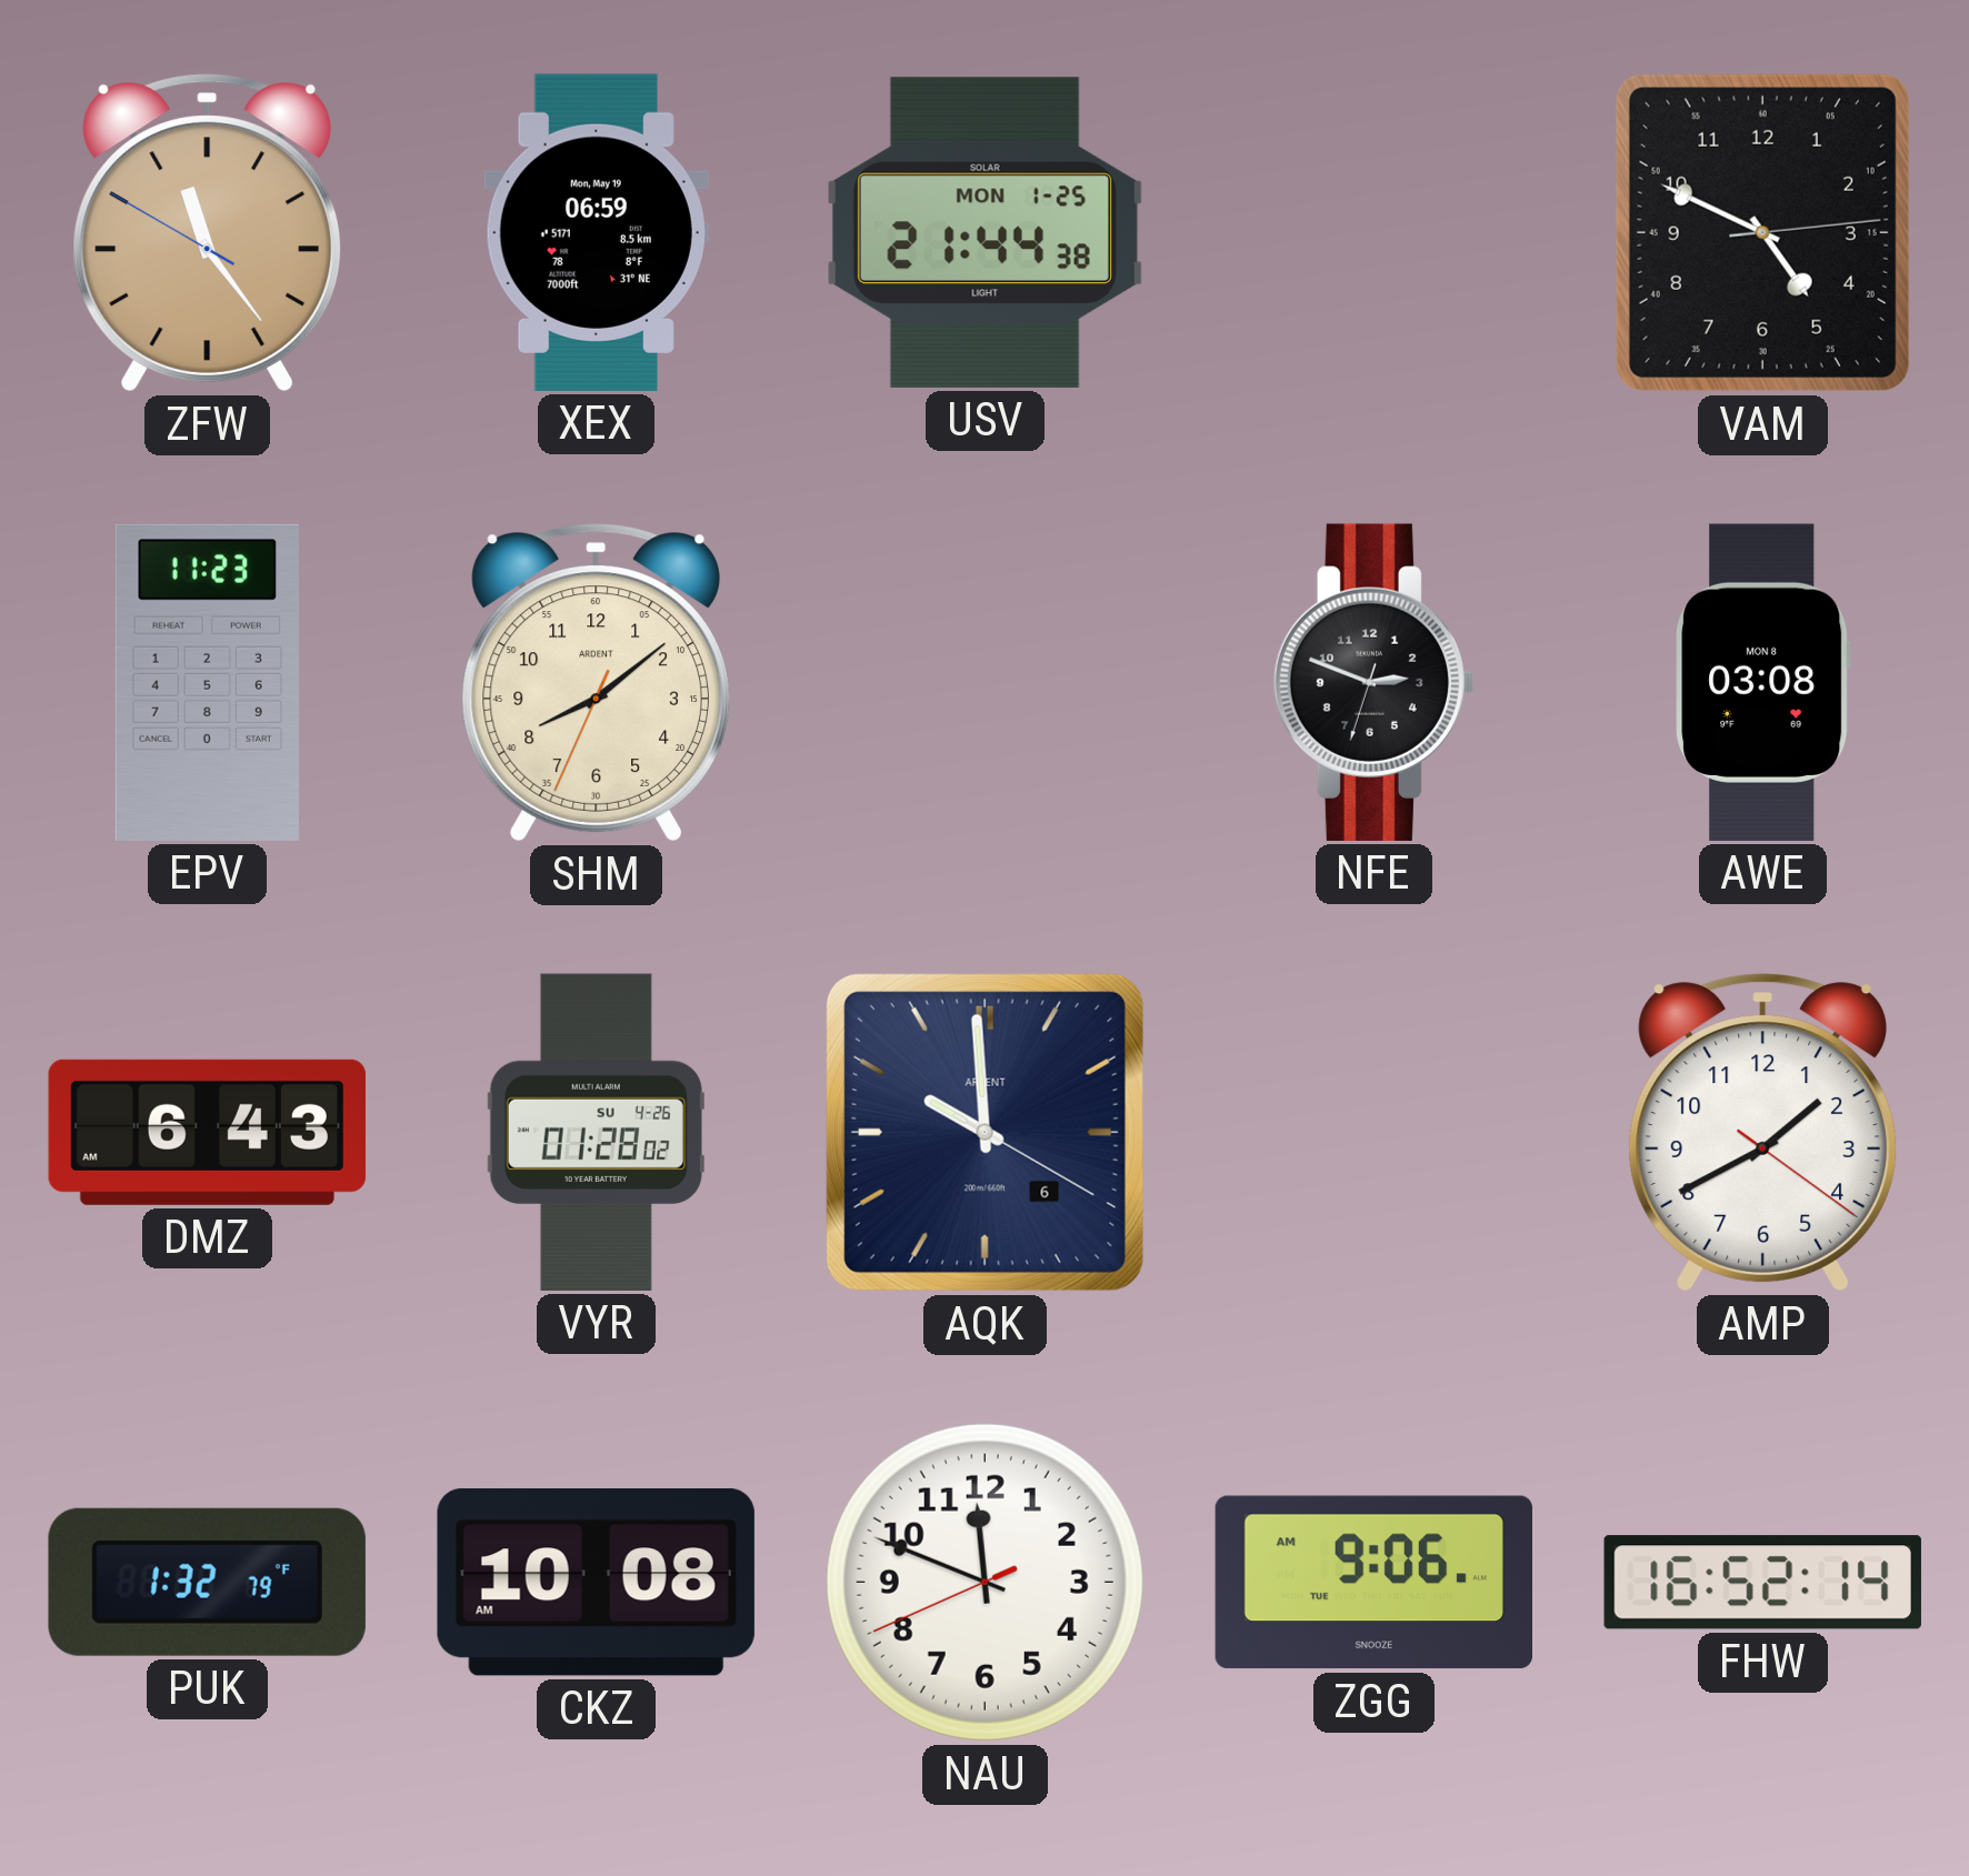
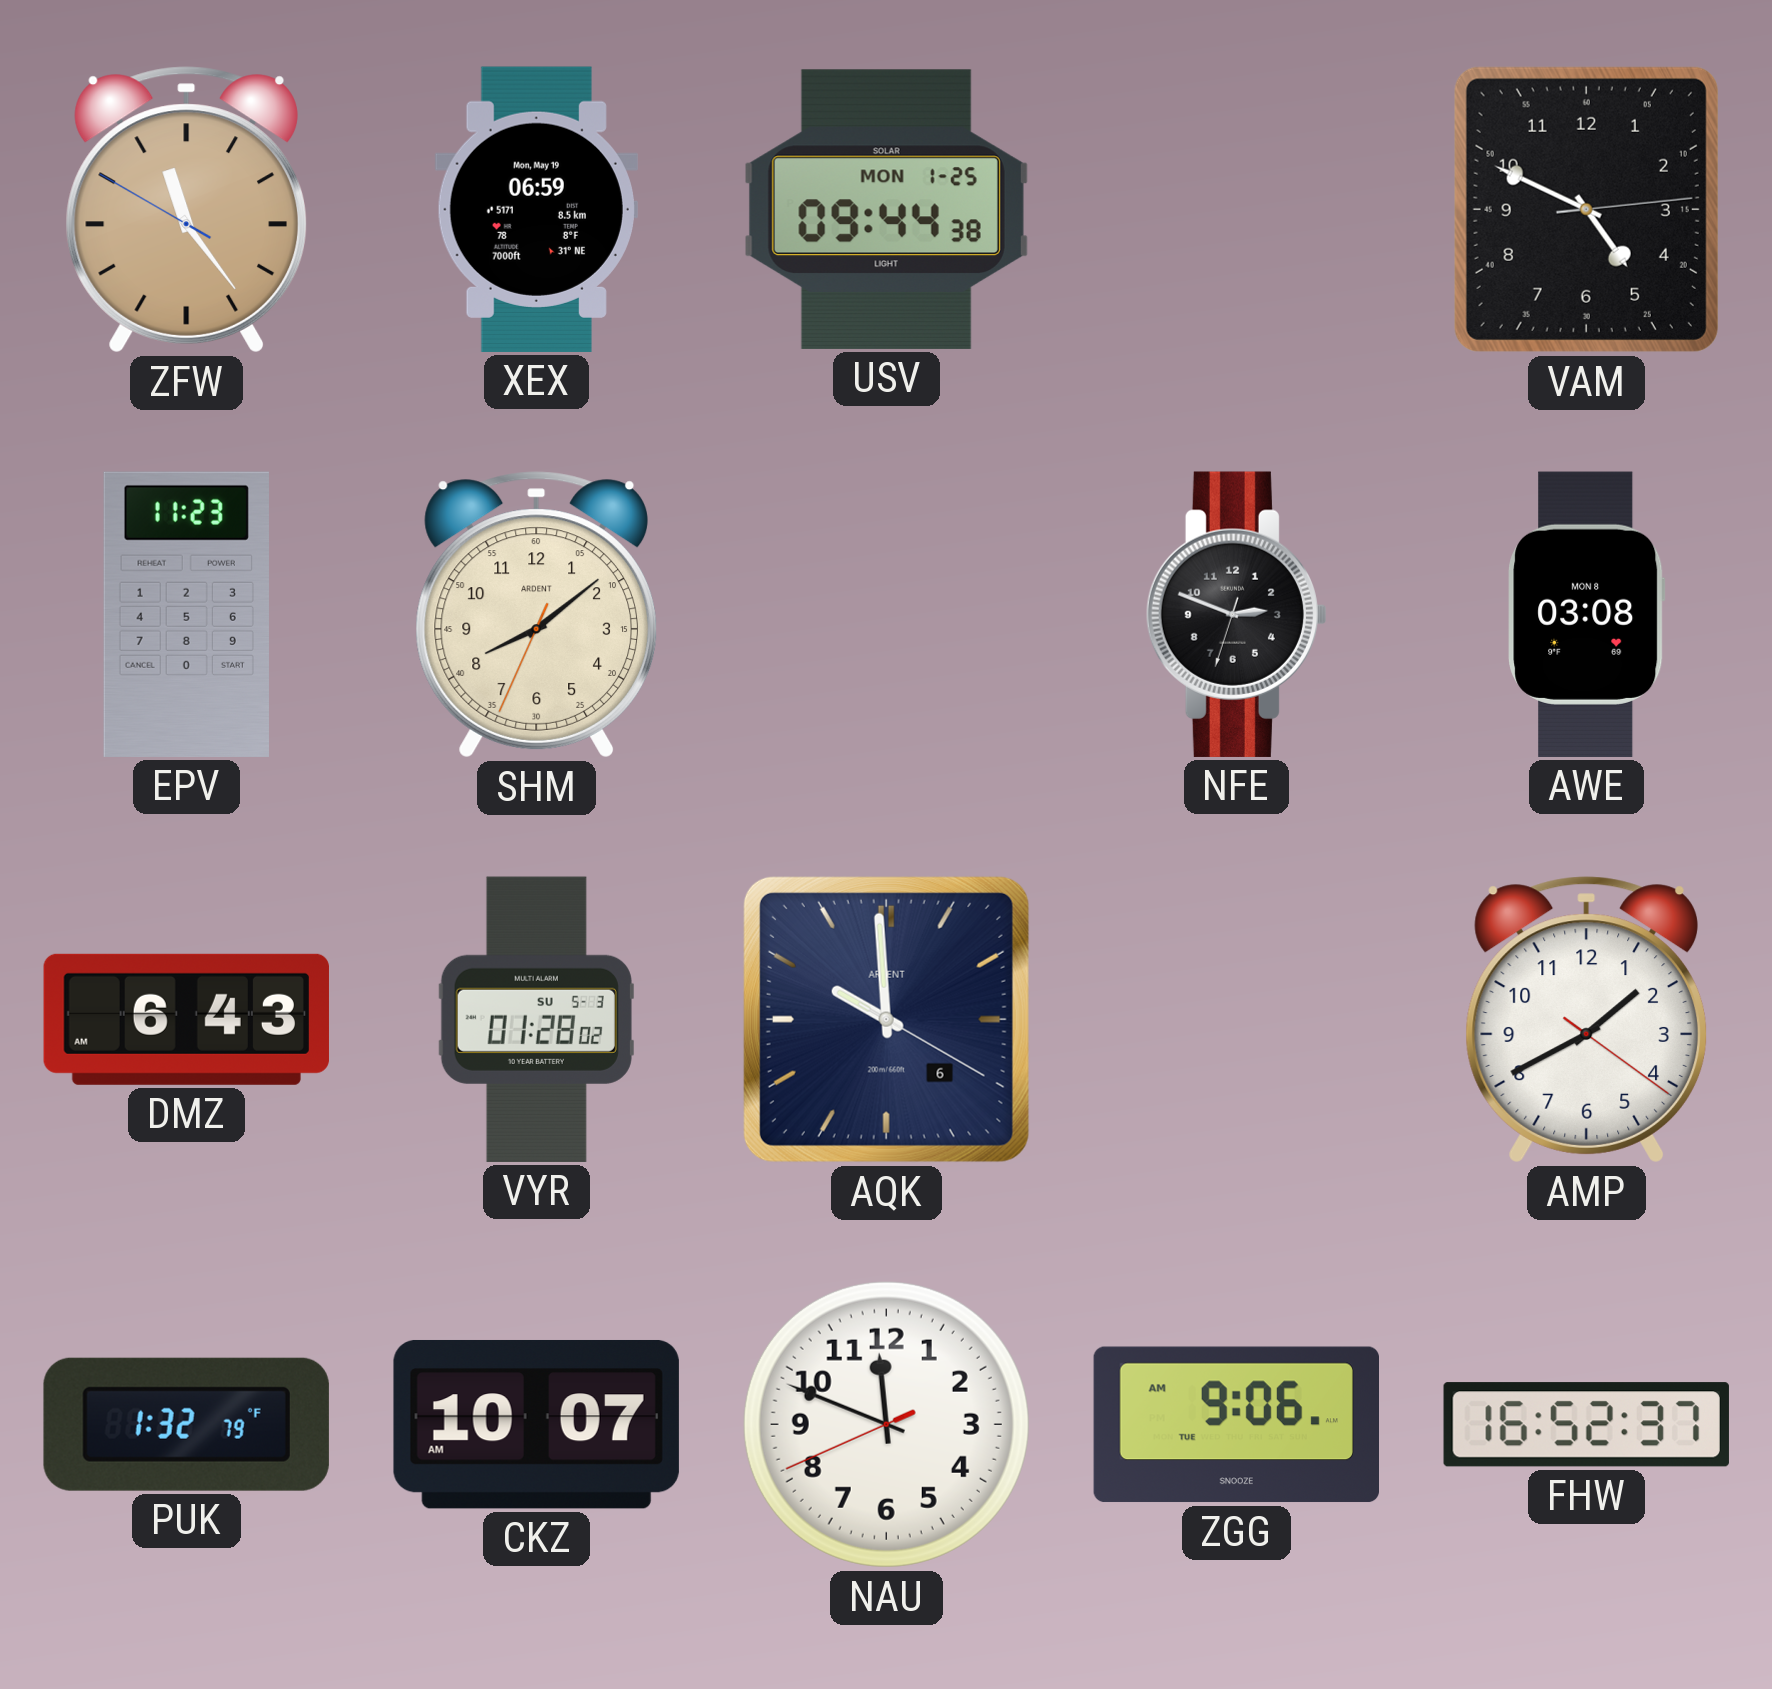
USV: 21:44 -> 09:44 (886, 209)
VYR date: SU 4-26 -> SU 5-3 (536, 1019)
CKZ: 10:08 -> 10:07 (536, 1424)
FHW: 16:52:14 -> 16:52:37 (1586, 1425)
